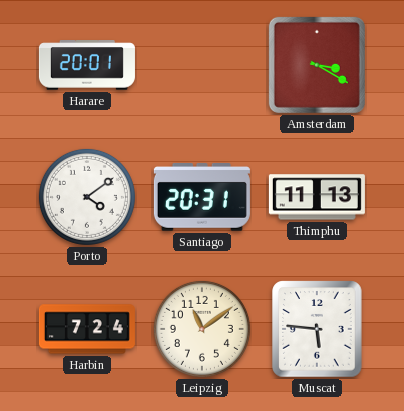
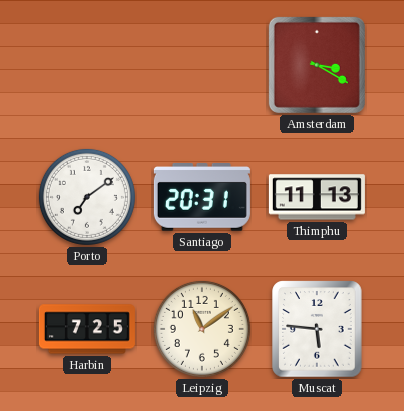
Harare: 20:01 -> none (87, 65)
Porto: 4:09 -> 7:09 (87, 197)
Harbin: 7:24 -> 7:25 (87, 329)
